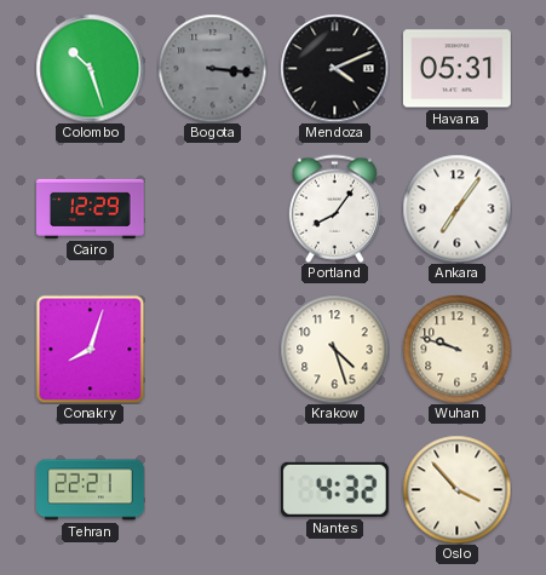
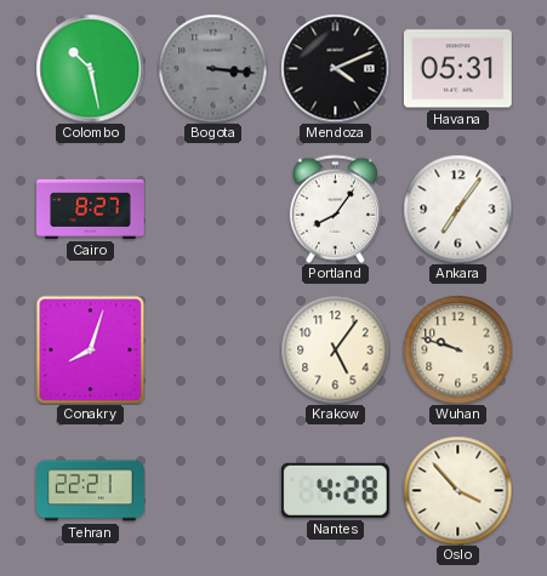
Colombo: 10:27 -> 10:28 (90, 68)
Cairo: 12:29 -> 8:27 (91, 209)
Krakow: 4:27 -> 5:06 (335, 349)
Nantes: 4:32 -> 4:28 (335, 490)
